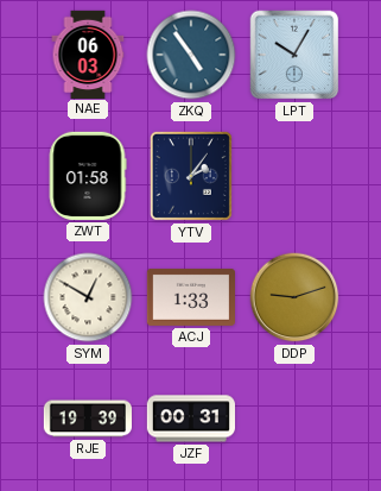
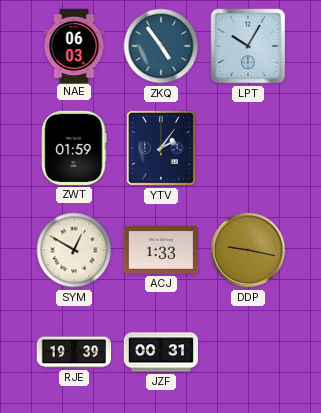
ZWT: 01:58 -> 01:59 (74, 148)
DDP: 9:12 -> 9:17 (248, 250)
